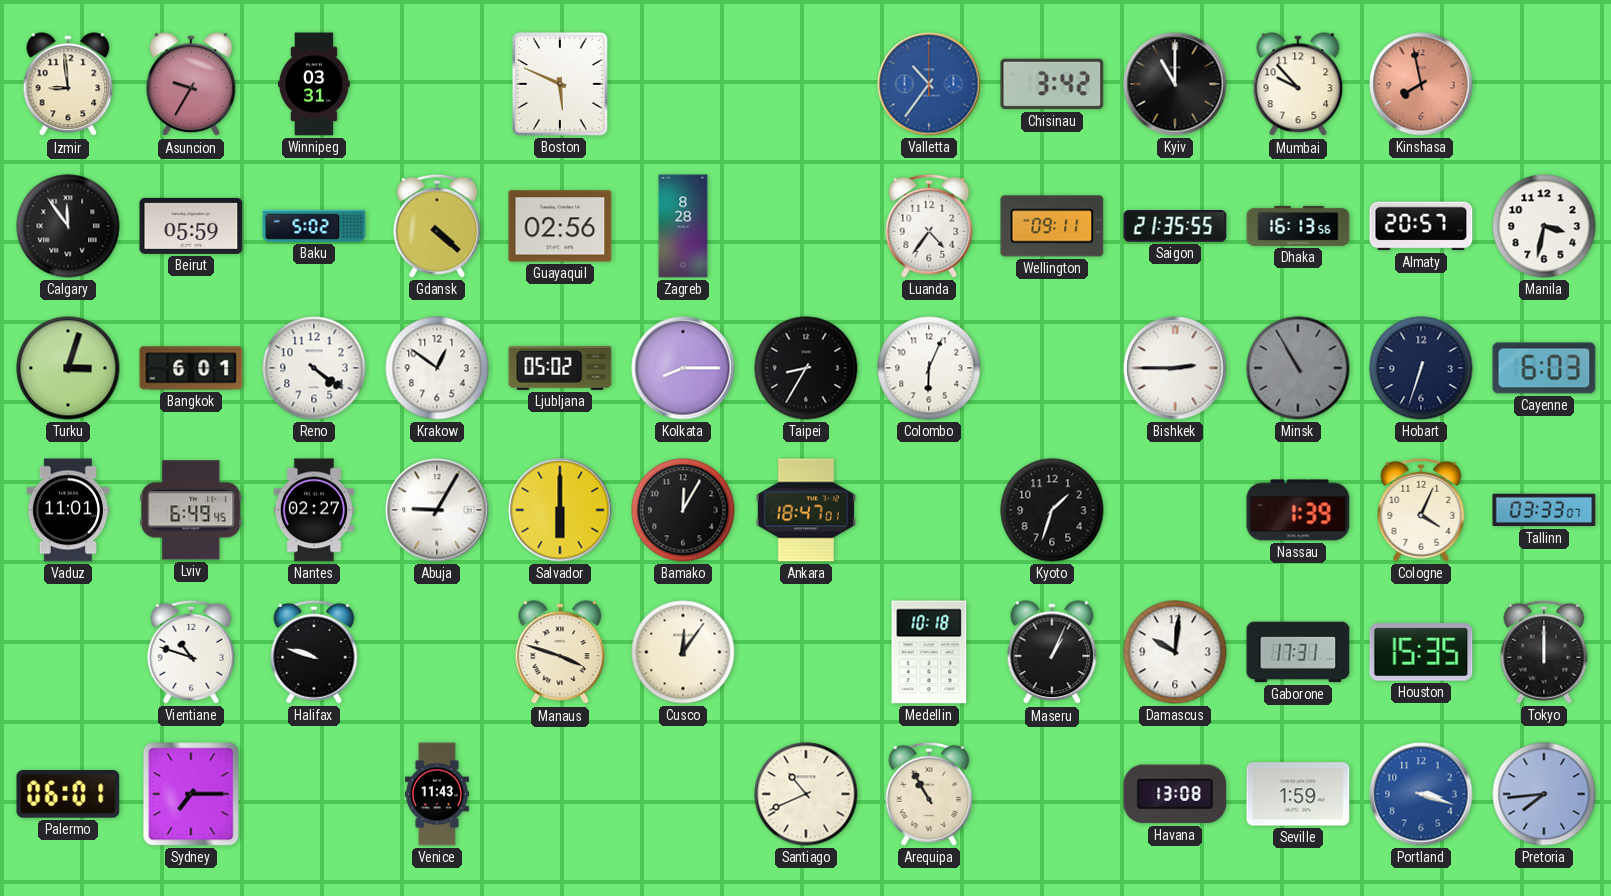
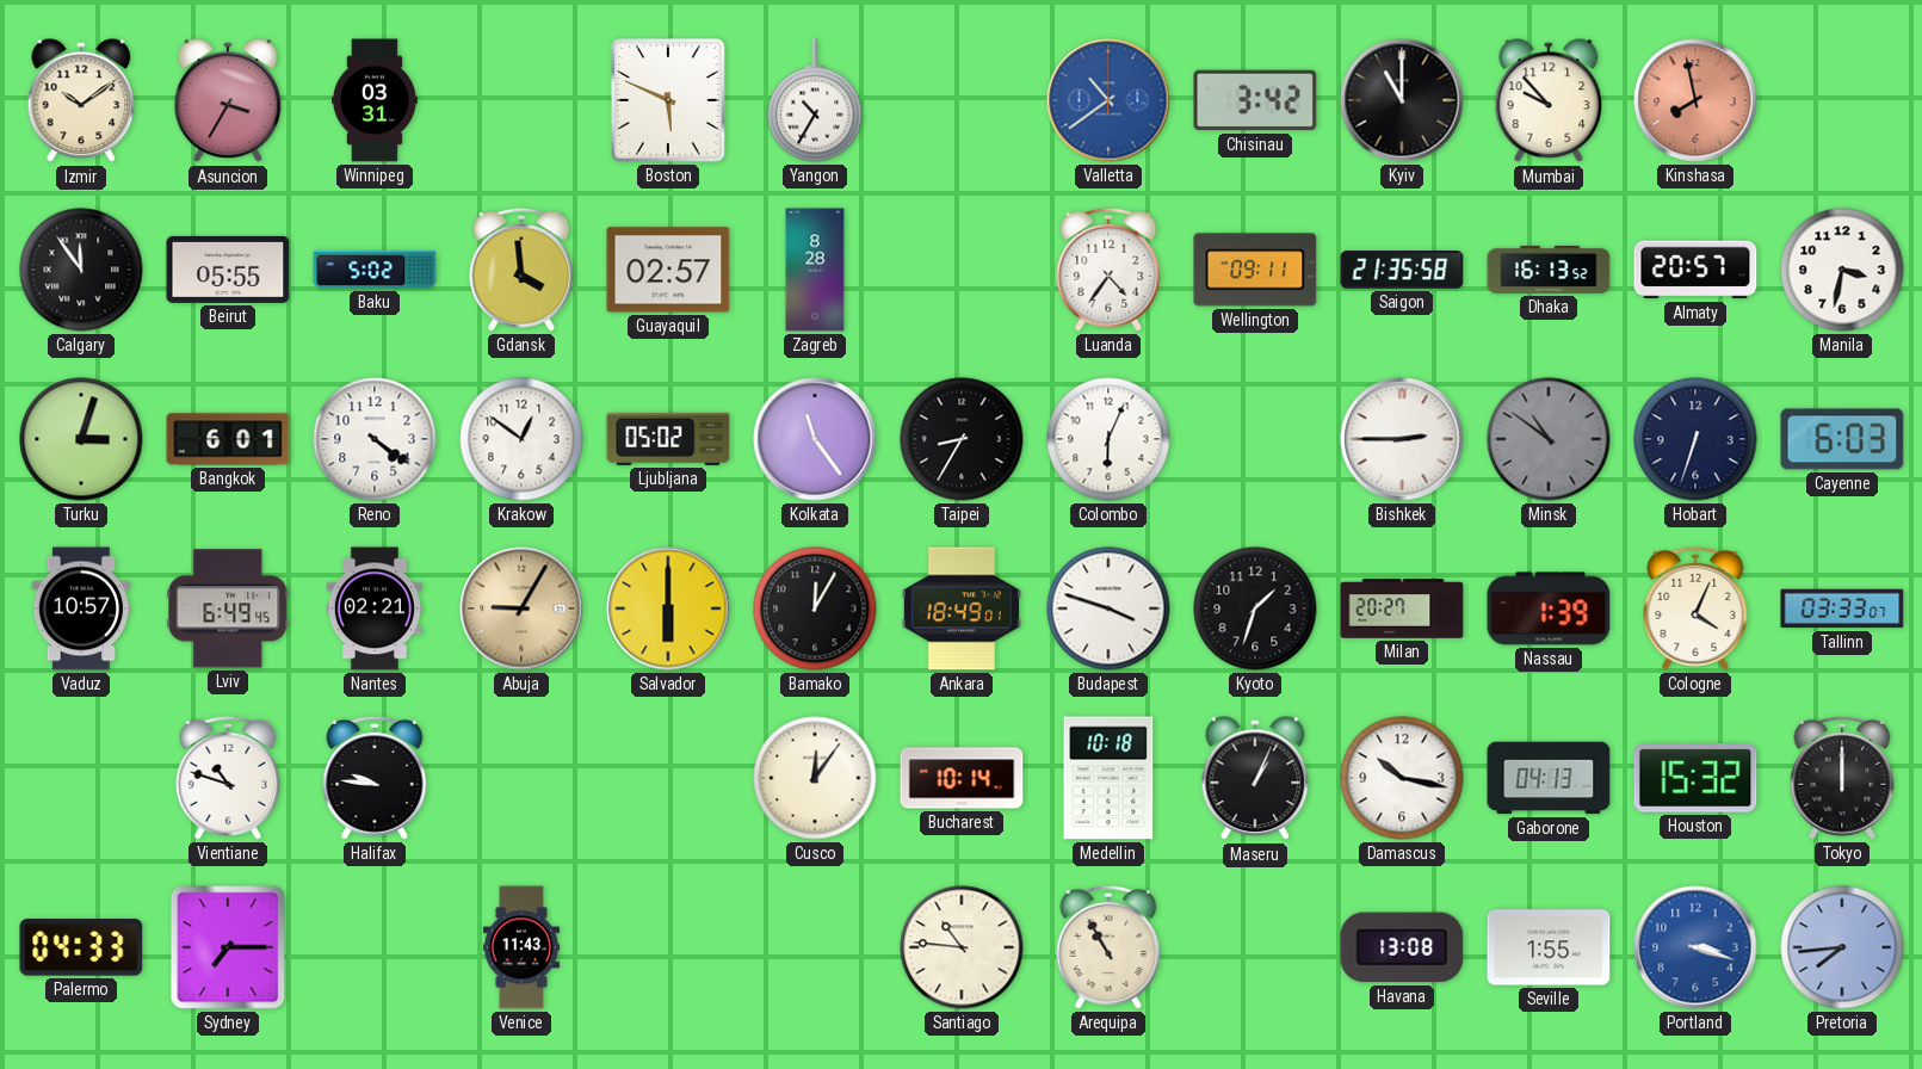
Izmir: 8:59 -> 10:09 (81, 101)
Asuncion: 9:35 -> 3:35 (228, 101)
Yangon: none -> 10:35 (815, 100)
Valletta: 10:36 -> 10:39 (1108, 100)
Beirut: 05:59 -> 05:55 (228, 270)
Gdansk: 4:22 -> 3:59 (521, 270)
Guayaquil: 02:56 -> 02:57 (668, 270)
Saigon: 21:35:55 -> 21:35:58 (1402, 270)
Dhaka: 16:13:56 -> 16:13:52 (1549, 270)
Kolkata: 8:15 -> 11:24 (815, 439)
Minsk: 10:55 -> 10:51 (1549, 439)
Vaduz: 11:01 -> 10:57 (81, 608)
Nantes: 02:27 -> 02:21 (375, 608)
Abuja dial: white -> champagne (521, 608)
Ankara: 18:47 -> 18:49 (962, 608)
Budapest: none -> 3:48 (1108, 608)
Milan: none -> 20:27 (1402, 608)
Halifax: 9:48 -> 9:46 (375, 778)
Manaus: 3:48 -> none (560, 653)
Bucharest: none -> 10:14 (962, 778)
Damascus: 10:01 -> 10:17 (1402, 778)
Gaborone: 17:31 -> 04:13 (1549, 778)
Houston: 15:35 -> 15:32 (1695, 778)
Palermo: 06:01 -> 04:33 (81, 947)
Santiago: 10:41 -> 10:46 (962, 947)
Seville: 1:59 -> 1:55 (1549, 947)
